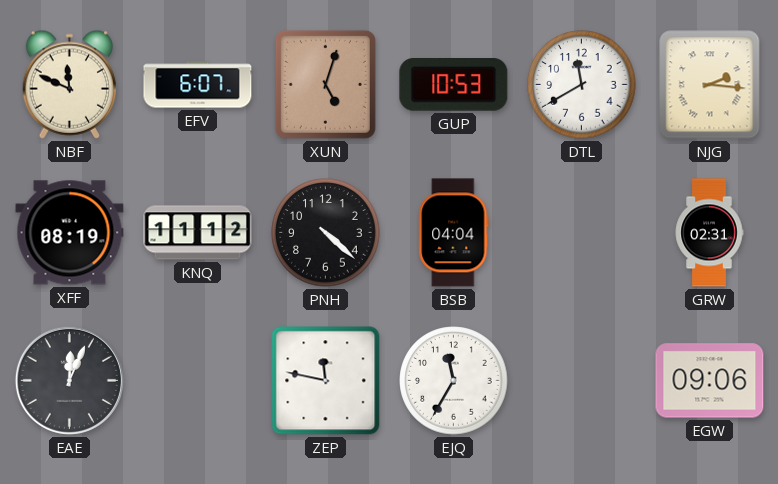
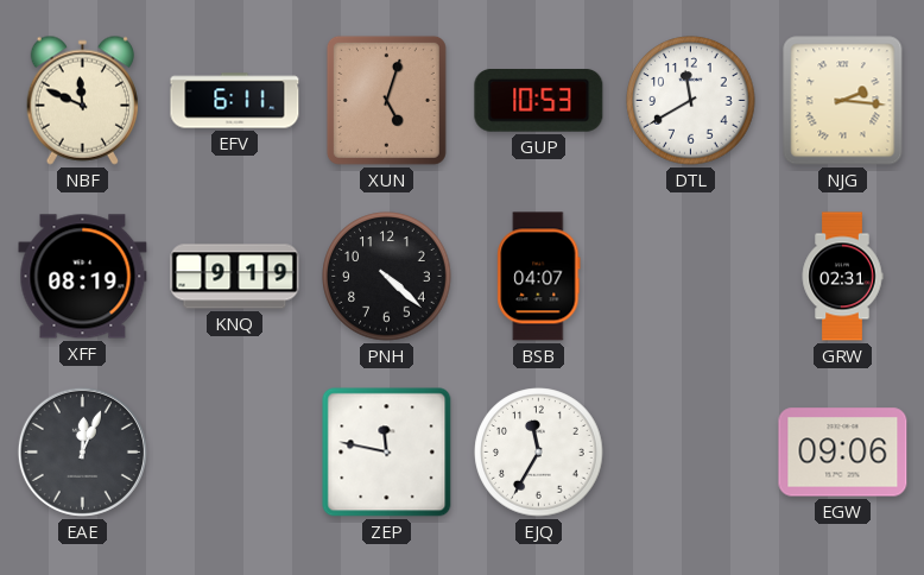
EFV: 6:07 -> 6:11 (235, 101)
KNQ: 11:12 -> 9:19 (235, 277)
BSB: 04:04 -> 04:07 (539, 277)
